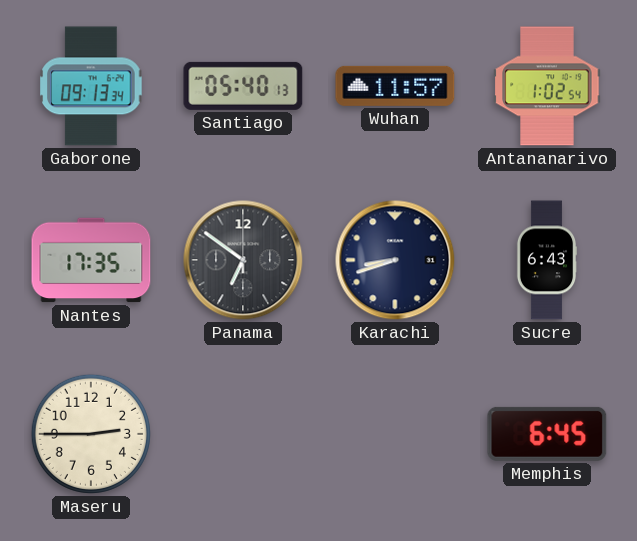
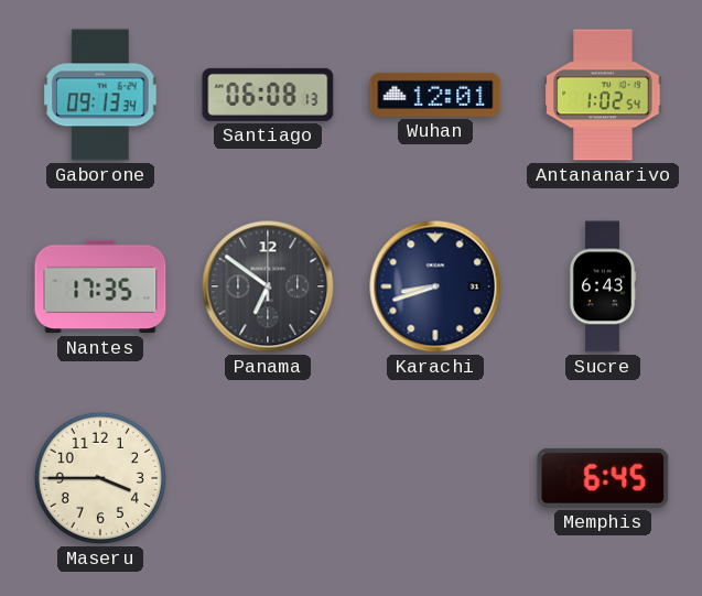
Santiago: 05:40 -> 06:08 (268, 95)
Wuhan: 11:57 -> 12:01 (435, 95)
Maseru: 2:45 -> 3:45 (100, 478)
